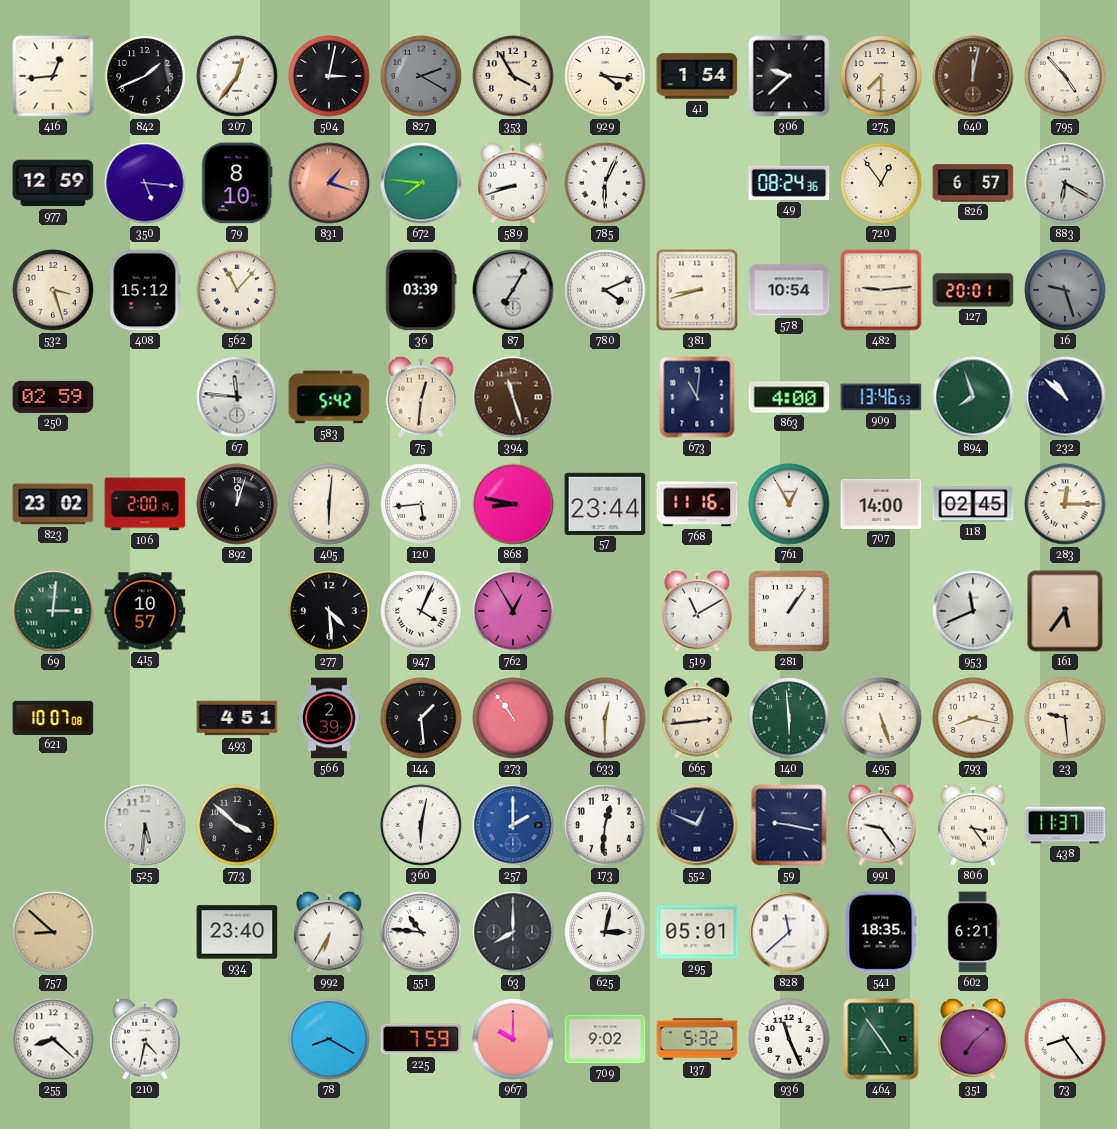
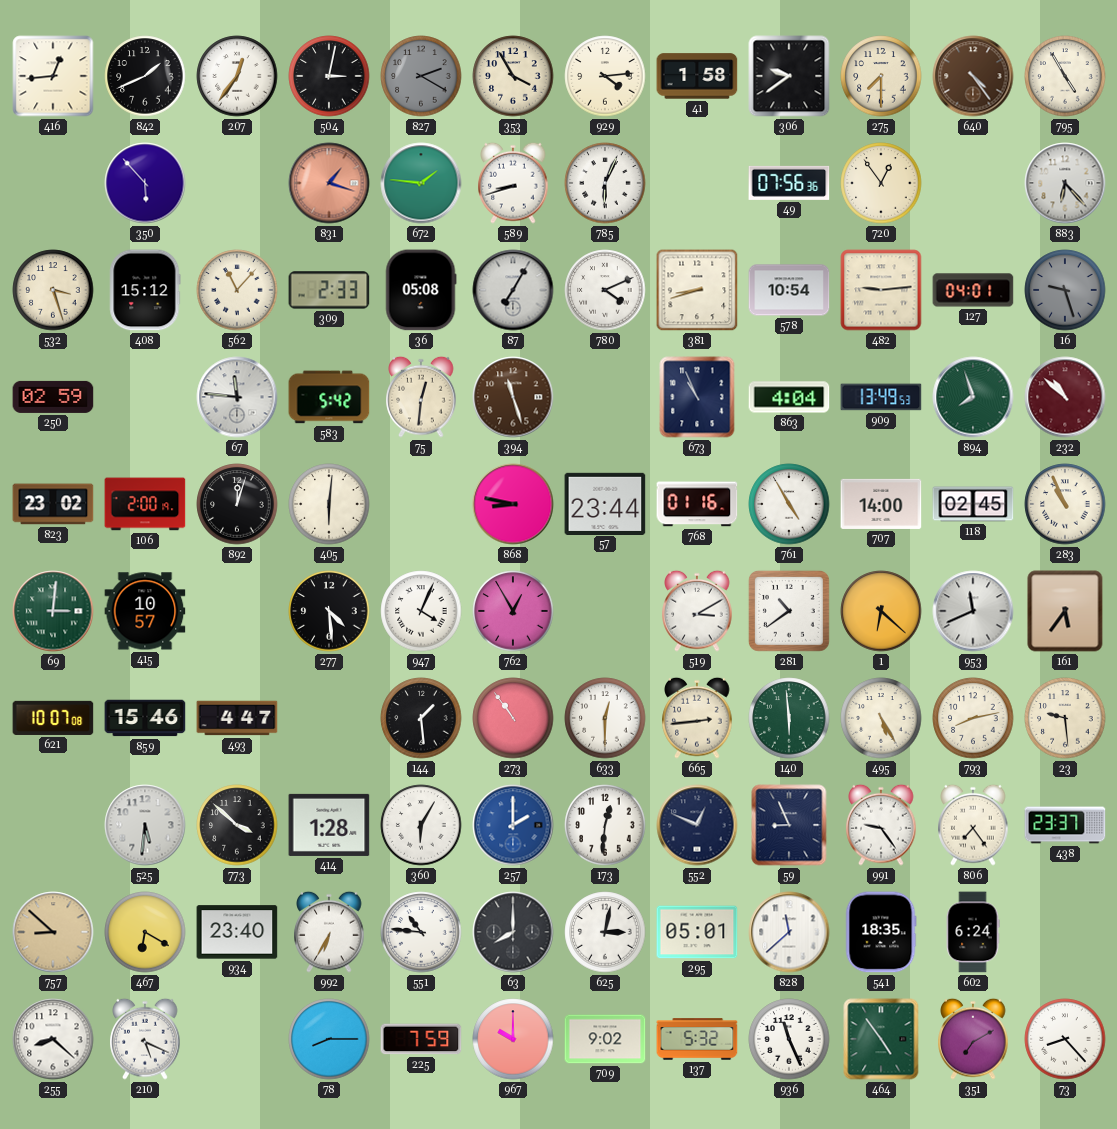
929: 4:16 -> 4:14 (605, 76)
41: 1:54 -> 1:58 (697, 76)
306: 9:38 -> 9:39 (789, 76)
640: 12:02 -> 4:24 (973, 76)
795: 4:53 -> 4:55 (1065, 76)
977: 12:59 -> none (53, 183)
350: 5:16 -> 5:53 (145, 183)
79: 8:10 -> none (237, 183)
672: 7:46 -> 1:46 (421, 183)
49: 08:24 -> 07:56 (789, 183)
826: 6:57 -> none (973, 183)
883: 6:20 -> 6:23 (1065, 183)
309: none -> 2:33 (329, 290)
36: 03:39 -> 05:08 (421, 290)
127: 20:01 -> 04:01 (973, 290)
673: 11:01 -> 10:56 (697, 397)
863: 4:00 -> 4:04 (789, 397)
909: 13:46 -> 13:49 (881, 397)
232 dial: navy -> burgundy (1065, 397)
120: 5:44 -> none (421, 504)
768: 11:16 -> 01:16 (697, 504)
761: 12:55 -> 4:55 (789, 504)
283: 12:15 -> 10:56 (1065, 504)
519: 11:10 -> 3:10 (697, 611)
281: 1:06 -> 10:39 (789, 611)
1: none -> 6:22 (881, 611)
859: none -> 15:46 (145, 718)
493: 4:51 -> 4:47 (237, 718)
566: 2:39 -> none (329, 718)
495: 5:27 -> 5:25 (881, 718)
793: 8:17 -> 8:13 (973, 718)
414: none -> 1:28 (329, 825)
360: 6:02 -> 6:05 (421, 825)
59: 9:17 -> 8:56 (789, 825)
806: 3:24 -> 7:24 (973, 825)
438: 11:37 -> 23:37 (1065, 825)
467: none -> 6:20 (145, 932)
602: 6:21 -> 6:24 (973, 932)
210: 4:32 -> 5:19 (145, 1039)
78: 8:20 -> 8:15 (329, 1039)
351: 7:08 -> 7:10 (973, 1039)
73: 8:24 -> 8:23 (1065, 1039)
